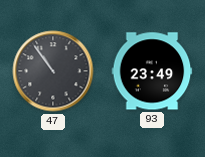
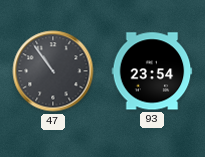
93: 23:49 -> 23:54 (152, 71)
